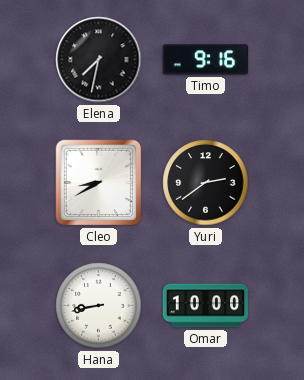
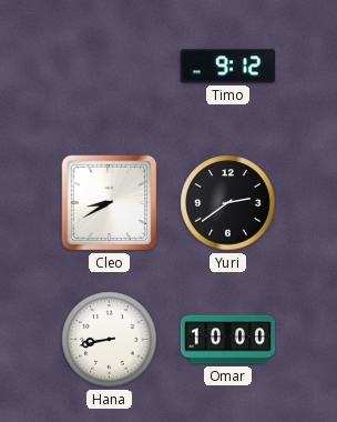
Elena: 7:32 -> none (99, 60)
Timo: 9:16 -> 9:12 (228, 67)
